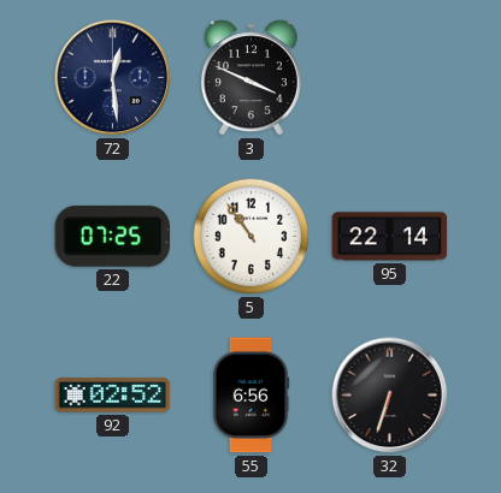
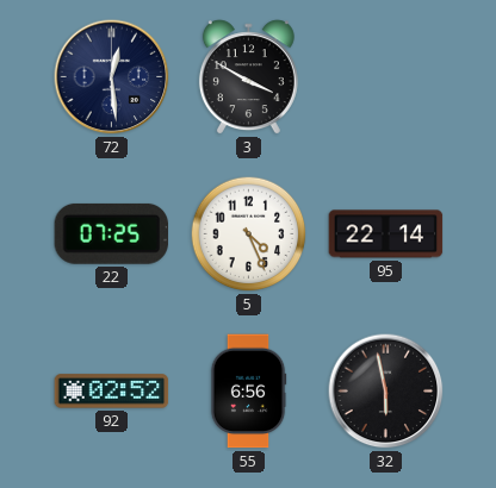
3: 3:49 -> 3:50 (248, 77)
5: 10:54 -> 4:26 (249, 234)
32: 6:33 -> 5:58 (386, 392)
